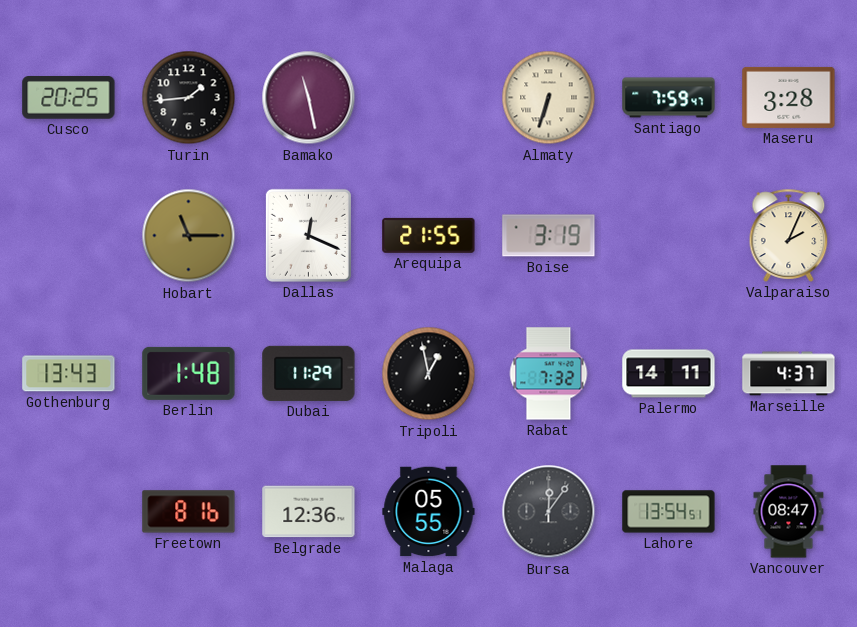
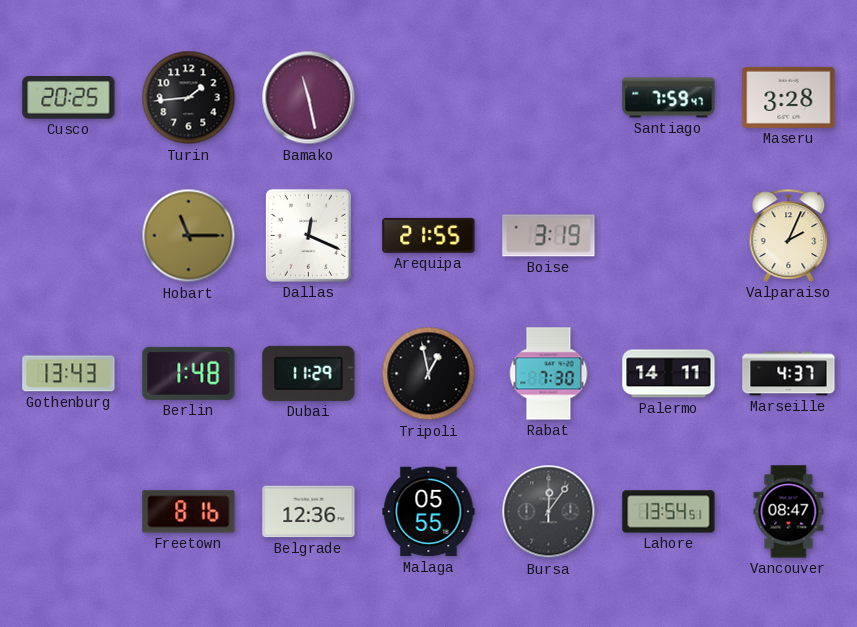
Almaty: 6:33 -> none (549, 98)
Rabat: 7:32 -> 7:30 (549, 374)
